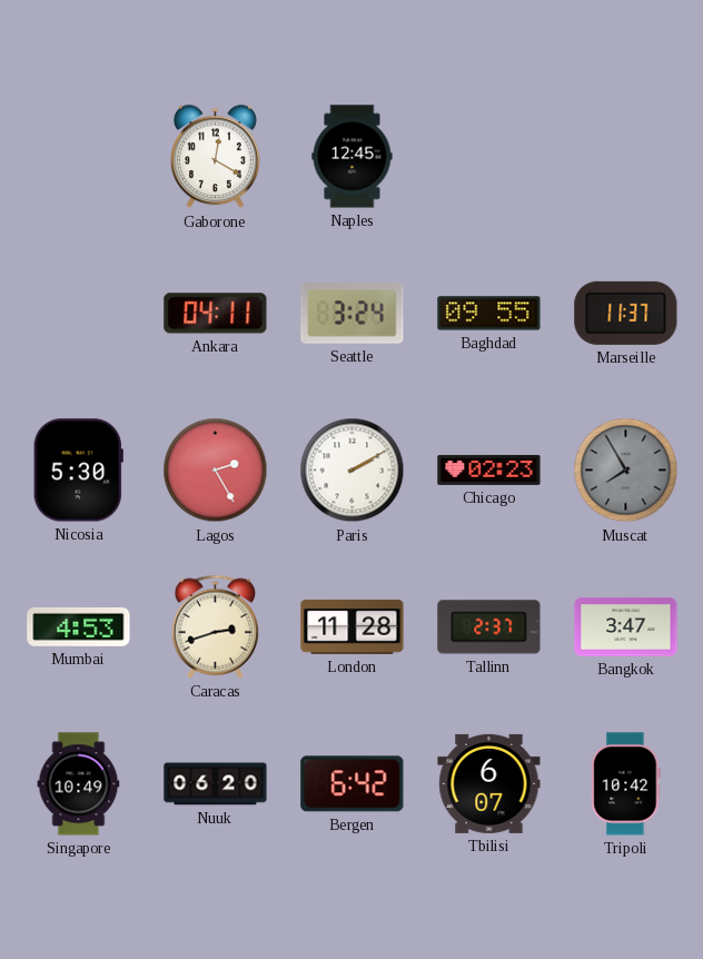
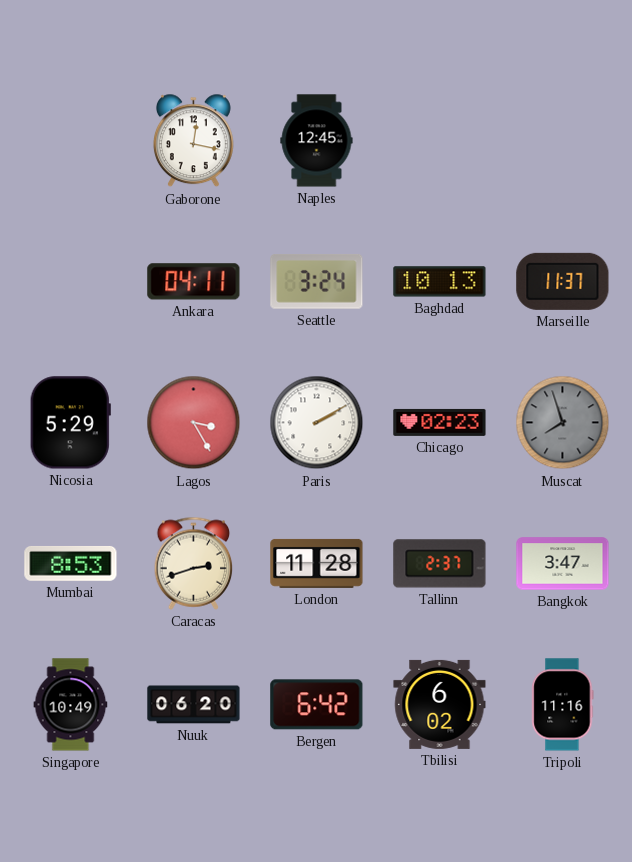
Gaborone: 12:20 -> 12:17 (193, 141)
Baghdad: 09:55 -> 10:13 (440, 282)
Nicosia: 5:30 -> 5:29 (70, 423)
Lagos: 2:25 -> 3:25 (194, 423)
Muscat: 7:55 -> 7:57 (563, 423)
Mumbai: 4:53 -> 8:53 (71, 563)
Tbilisi: 6:07 -> 6:02 (440, 704)
Tripoli: 10:42 -> 11:16 (563, 705)
